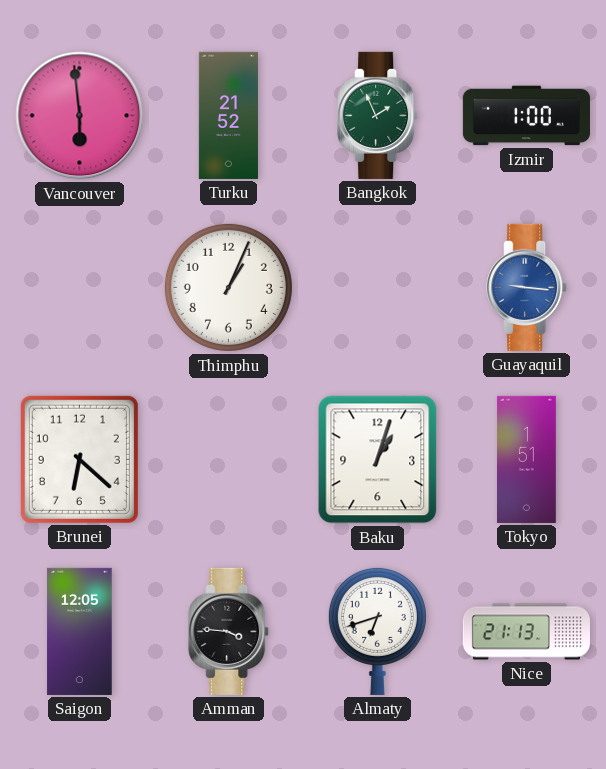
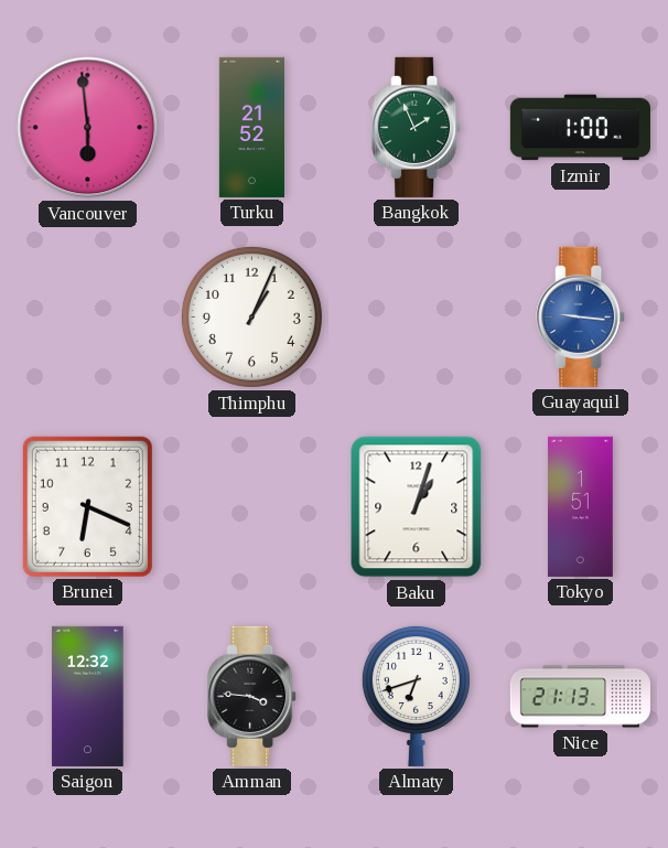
Brunei: 6:22 -> 6:19 (87, 506)
Saigon: 12:05 -> 12:32 (88, 696)
